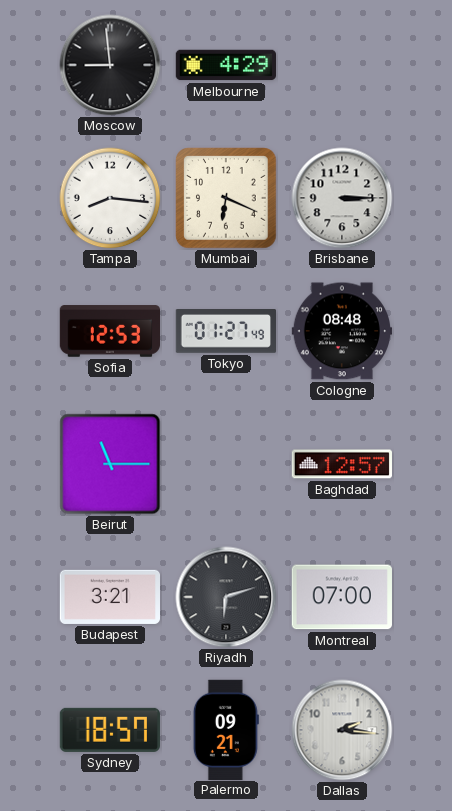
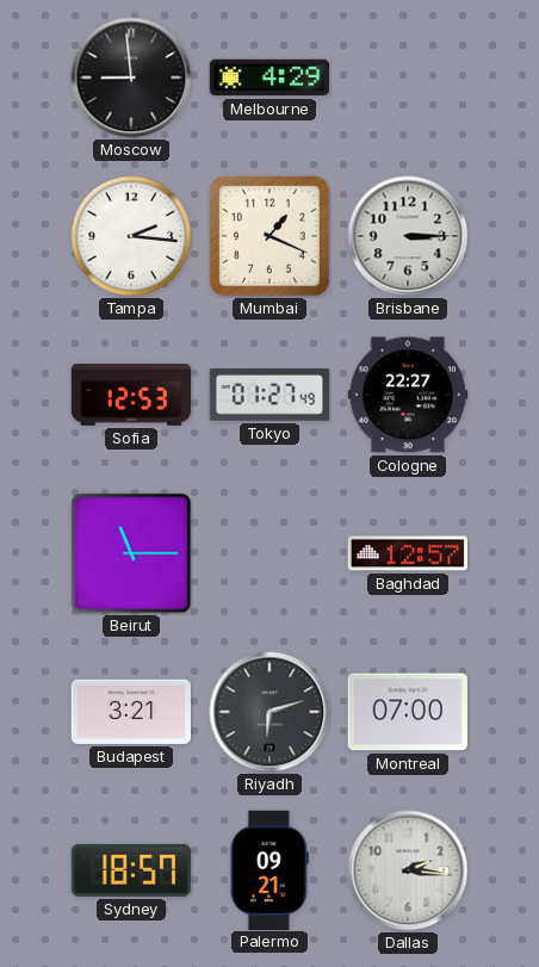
Tampa: 8:16 -> 2:16 (131, 236)
Mumbai: 6:19 -> 1:19 (269, 236)
Cologne: 08:48 -> 22:27 (407, 395)
